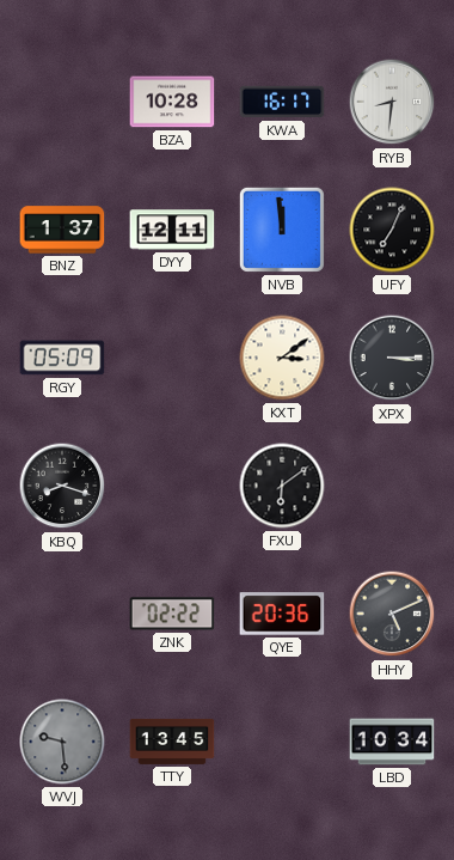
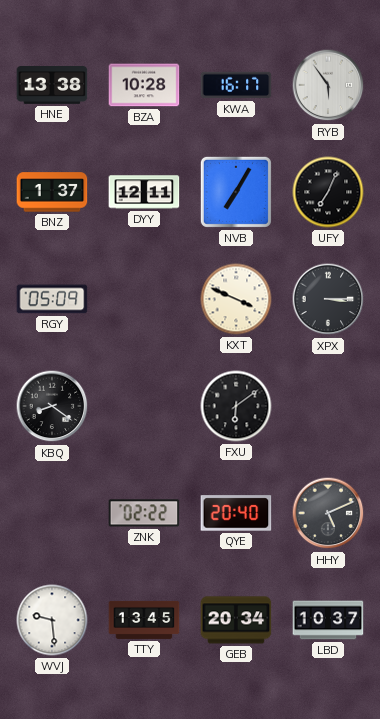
HNE: none -> 13:38 (52, 86)
RYB: 8:31 -> 5:54 (328, 85)
NVB: 11:59 -> 7:05 (236, 192)
KXT: 3:09 -> 3:49 (236, 299)
KBQ: 8:18 -> 8:21 (52, 406)
QYE: 20:36 -> 20:40 (236, 513)
WVJ dial: grey -> white (52, 620)
GEB: none -> 20:34 (236, 620)
LBD: 10:34 -> 10:37 (328, 620)
